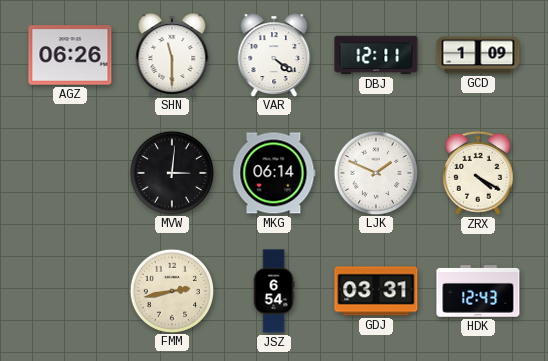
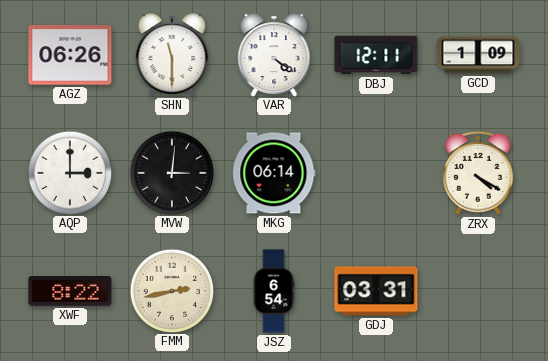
AQP: none -> 3:00 (69, 172)
LJK: 1:49 -> none (375, 172)
XWF: none -> 8:22 (70, 291)
HDK: 12:43 -> none (478, 291)
